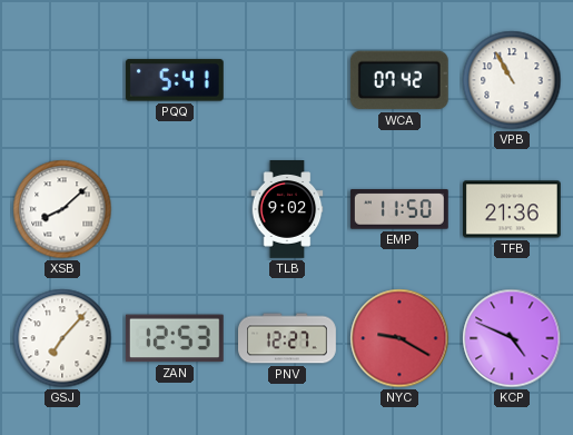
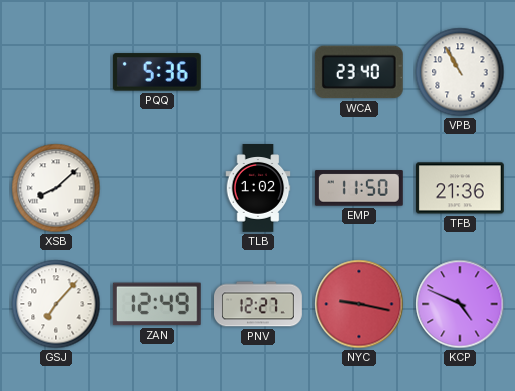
PQQ: 5:41 -> 5:36 (157, 72)
WCA: 07:42 -> 23:40 (359, 72)
TLB: 9:02 -> 1:02 (258, 188)
ZAN: 12:53 -> 12:49 (157, 304)
NYC: 9:20 -> 9:17 (359, 304)
